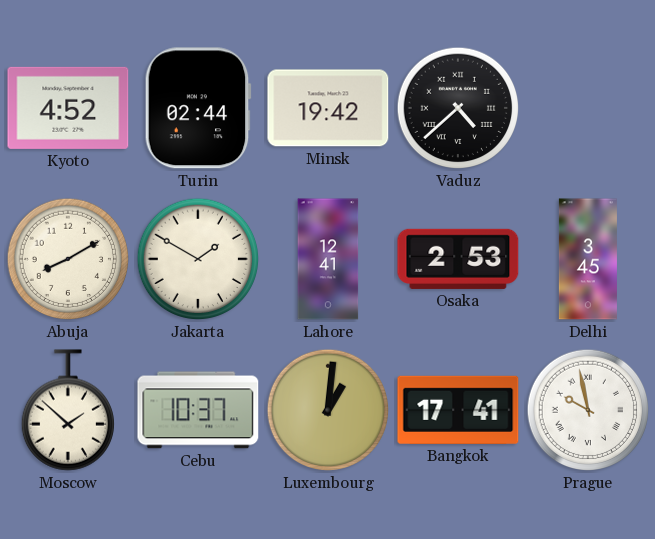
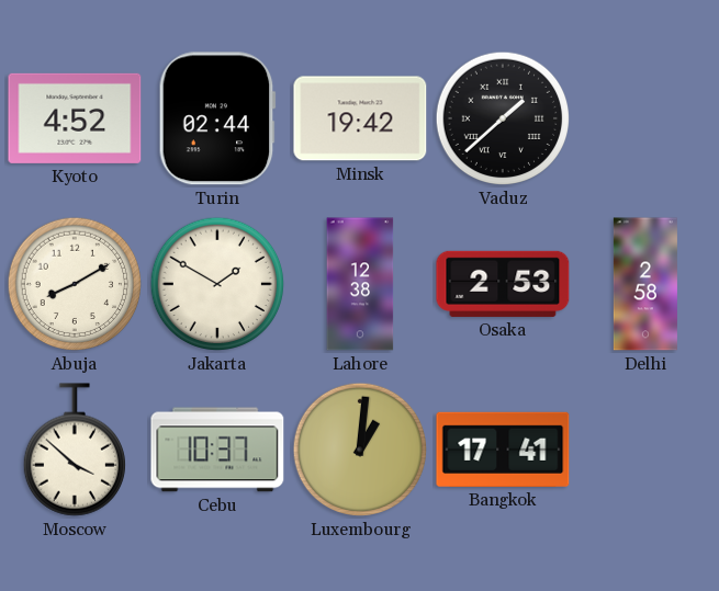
Vaduz: 4:38 -> 1:38 (503, 118)
Lahore: 12:41 -> 12:38 (360, 284)
Delhi: 3:45 -> 2:58 (645, 284)
Moscow: 1:52 -> 3:52 (74, 450)
Prague: 9:58 -> none (588, 410)
